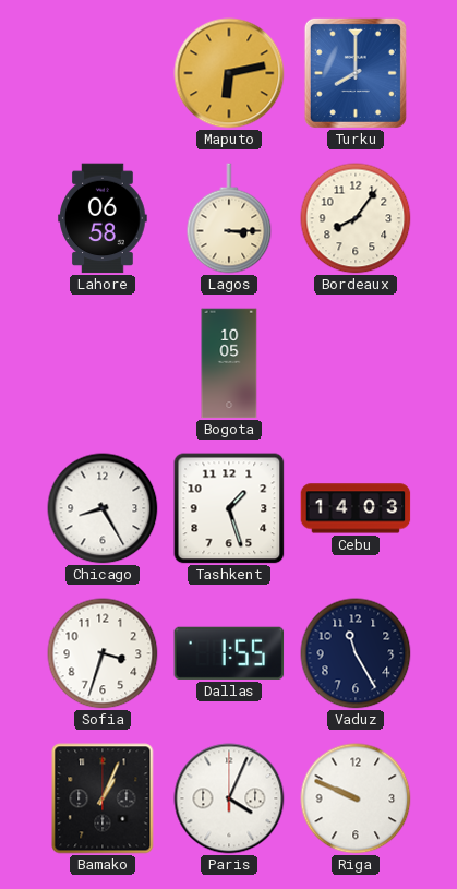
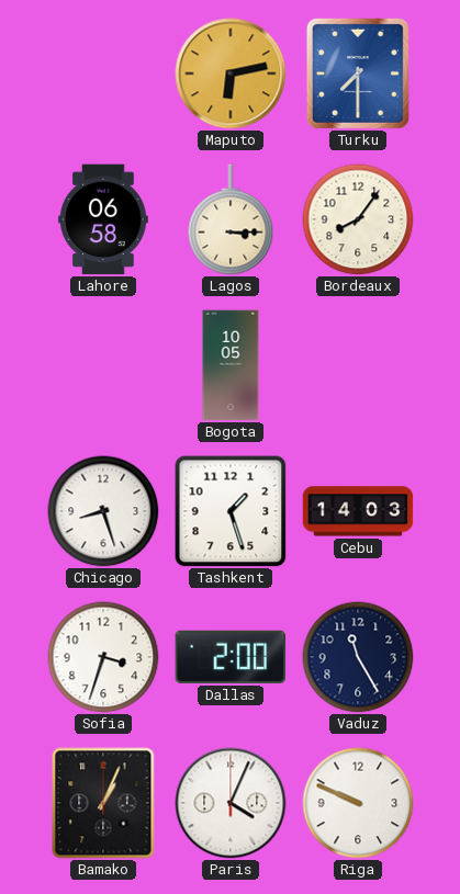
Turku: 8:00 -> 7:30 (358, 73)
Chicago: 8:25 -> 8:27 (103, 511)
Dallas: 1:55 -> 2:00 (231, 657)
